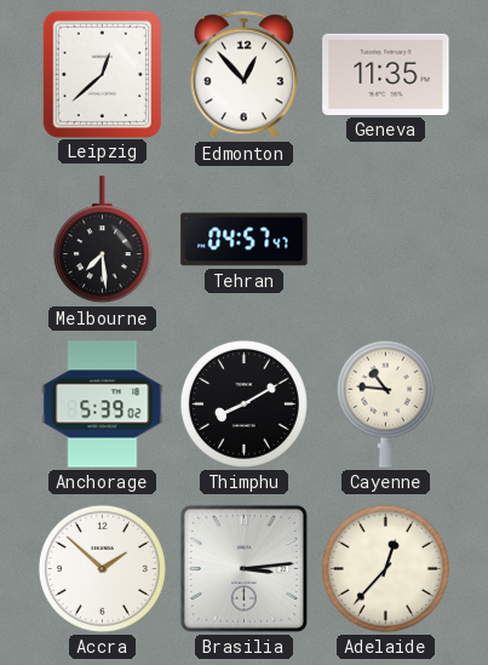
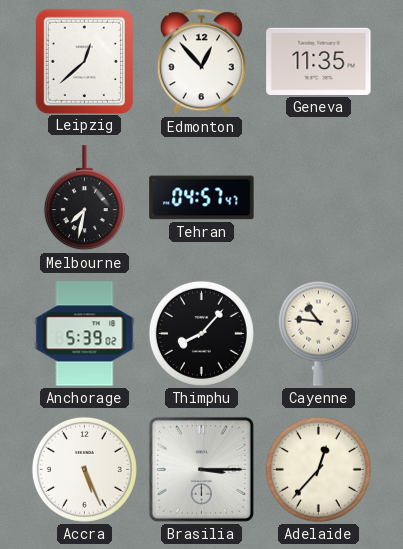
Melbourne: 7:29 -> 7:32 (84, 198)
Thimphu: 8:10 -> 8:07 (201, 333)
Accra: 1:52 -> 5:26 (84, 469)
Brasilia: 3:14 -> 3:15 (201, 469)
